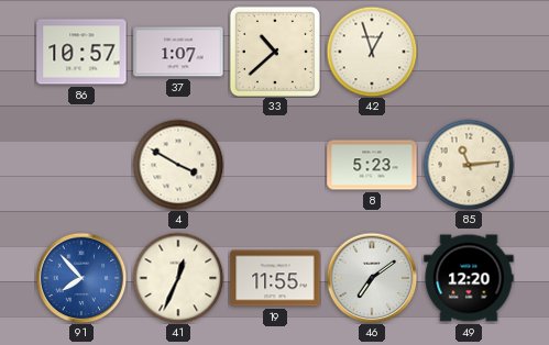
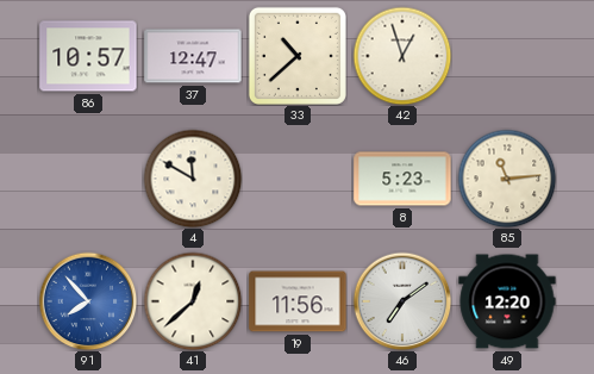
37: 1:07 -> 12:47 (193, 56)
4: 3:50 -> 11:50 (193, 179)
41: 12:34 -> 12:38 (193, 301)
19: 11:55 -> 11:56 (298, 301)
